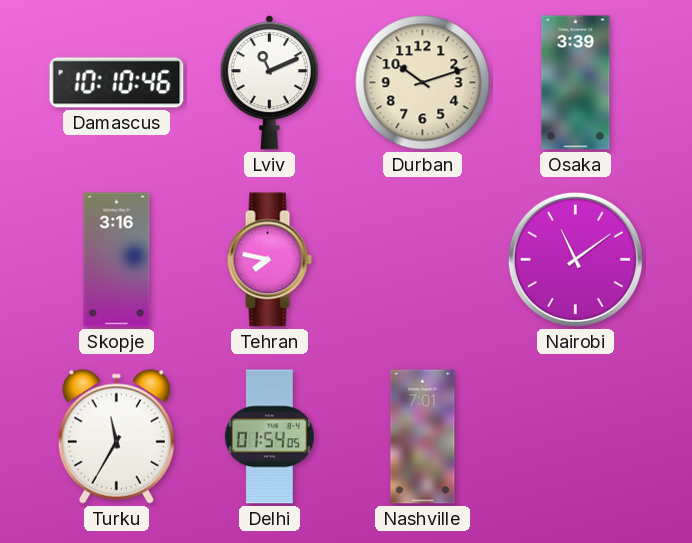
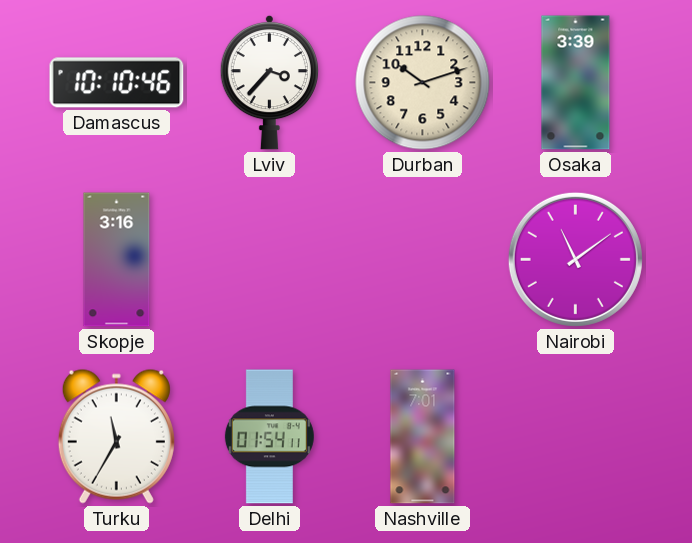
Lviv: 11:11 -> 3:37 (269, 82)
Tehran: 7:47 -> none (269, 260)
Delhi: 01:54:05 -> 01:54:11 (269, 437)
